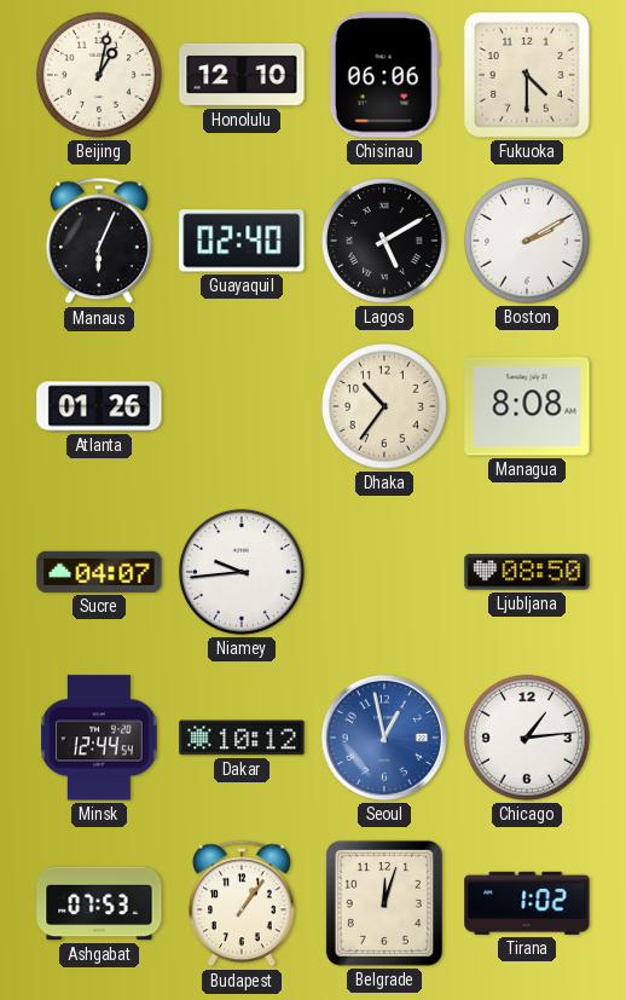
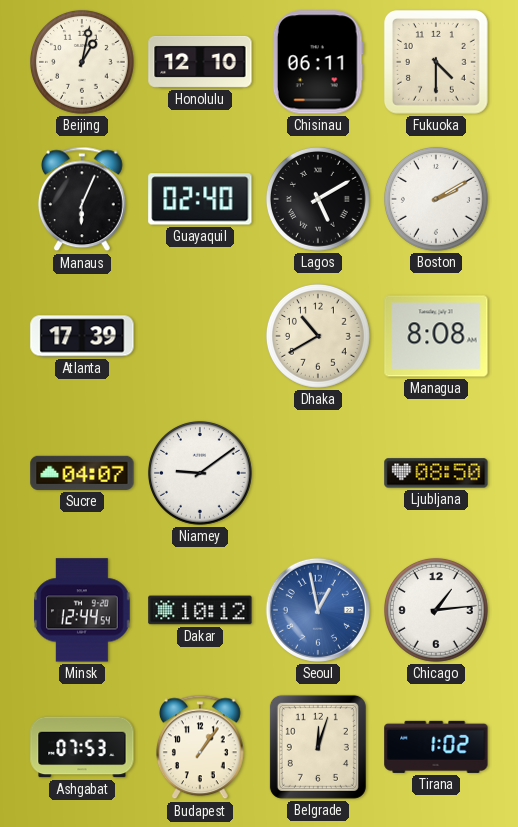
Chisinau: 06:06 -> 06:11 (318, 62)
Atlanta: 01:26 -> 17:39 (82, 336)
Dhaka: 10:36 -> 10:40 (318, 336)
Niamey: 9:44 -> 9:09 (200, 473)
